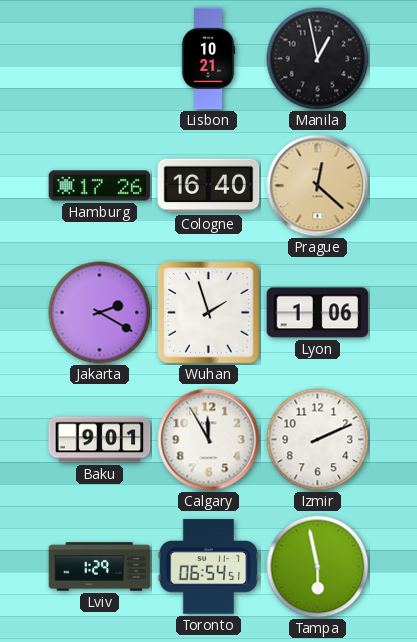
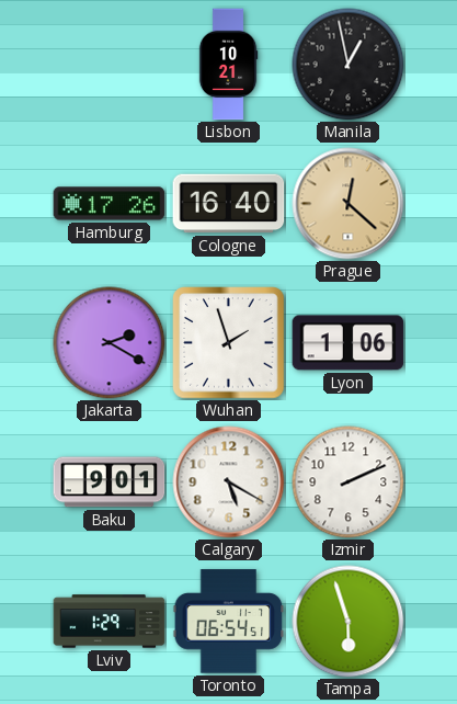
Calgary: 11:55 -> 5:20 (229, 482)
Tampa: 5:58 -> 5:57 (349, 622)
